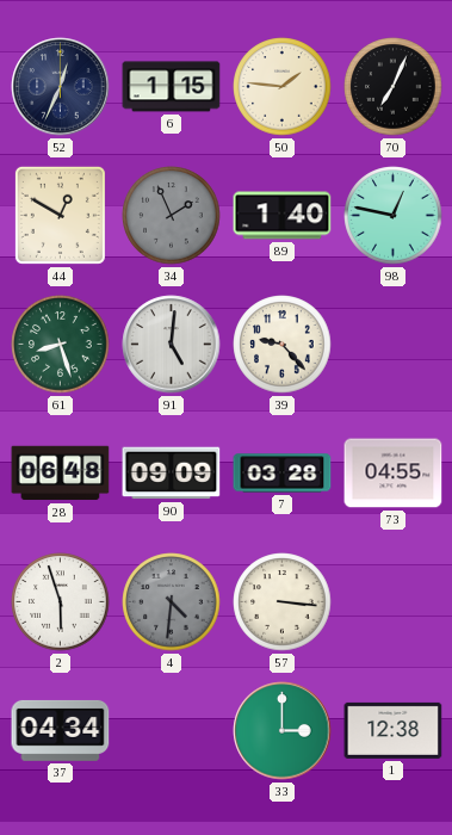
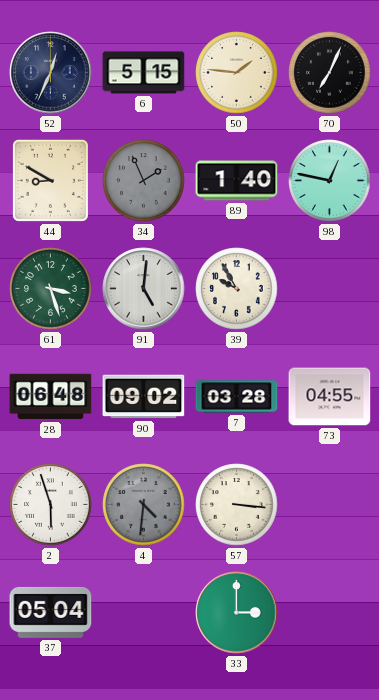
6: 1:15 -> 5:15 (144, 73)
44: 12:50 -> 8:50 (50, 180)
61: 8:27 -> 3:27 (51, 289)
39: 9:23 -> 9:55 (237, 289)
90: 09:09 -> 09:02 (144, 397)
37: 04:34 -> 05:04 (51, 612)
1: 12:38 -> none (394, 730)
